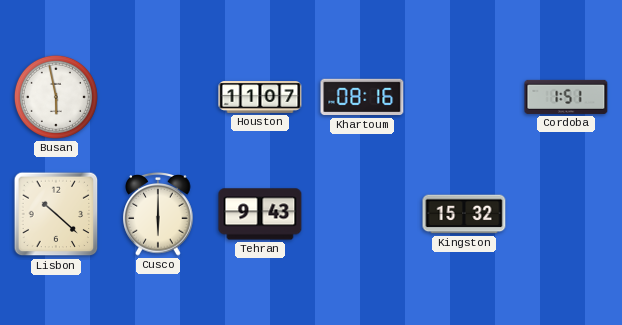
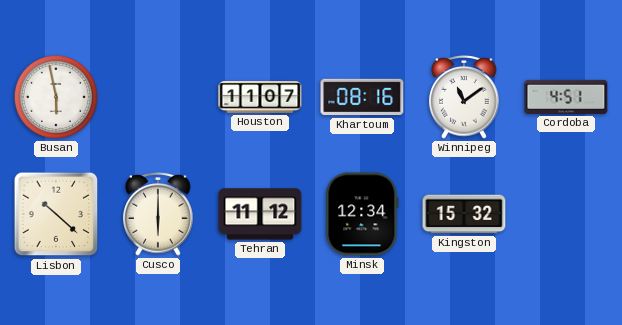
Winnipeg: none -> 11:09 (464, 97)
Cordoba: 1:51 -> 4:51 (566, 97)
Tehran: 9:43 -> 11:12 (260, 214)
Minsk: none -> 12:34 (362, 214)
